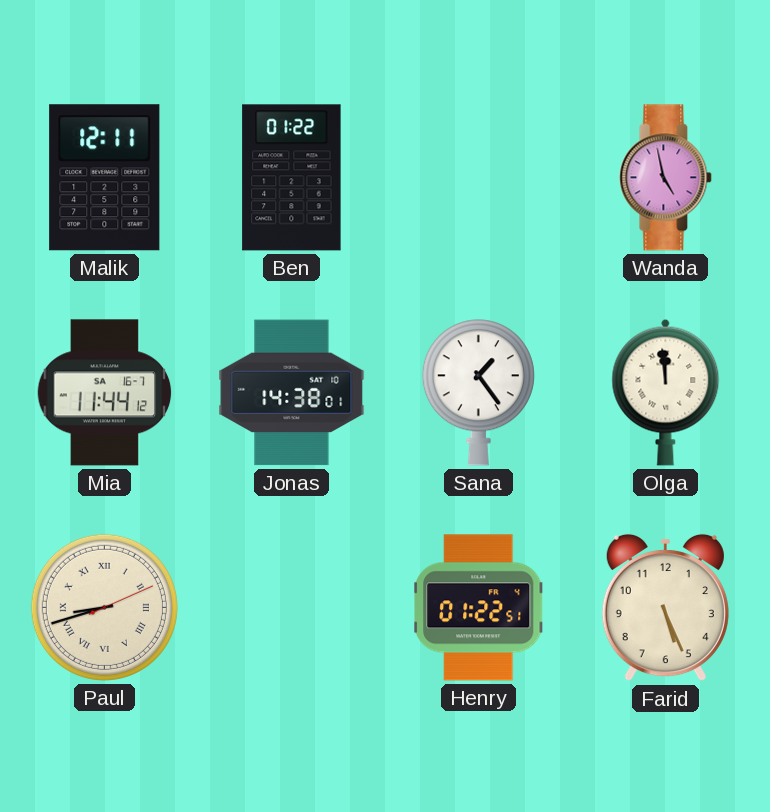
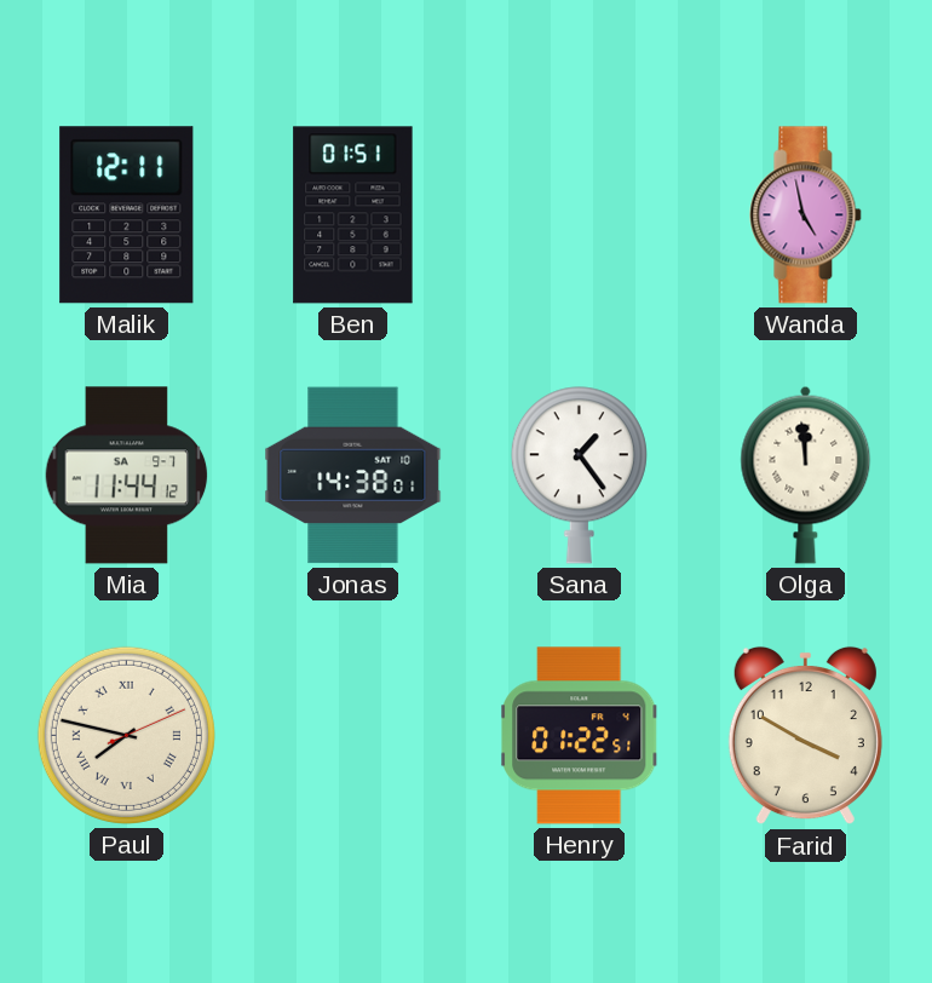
Ben: 01:22 -> 01:51 (353, 215)
Mia date: SA 16-7 -> SA 9-7 (127, 476)
Paul: 8:42 -> 7:47 (126, 735)
Farid: 5:26 -> 3:50 (805, 736)
